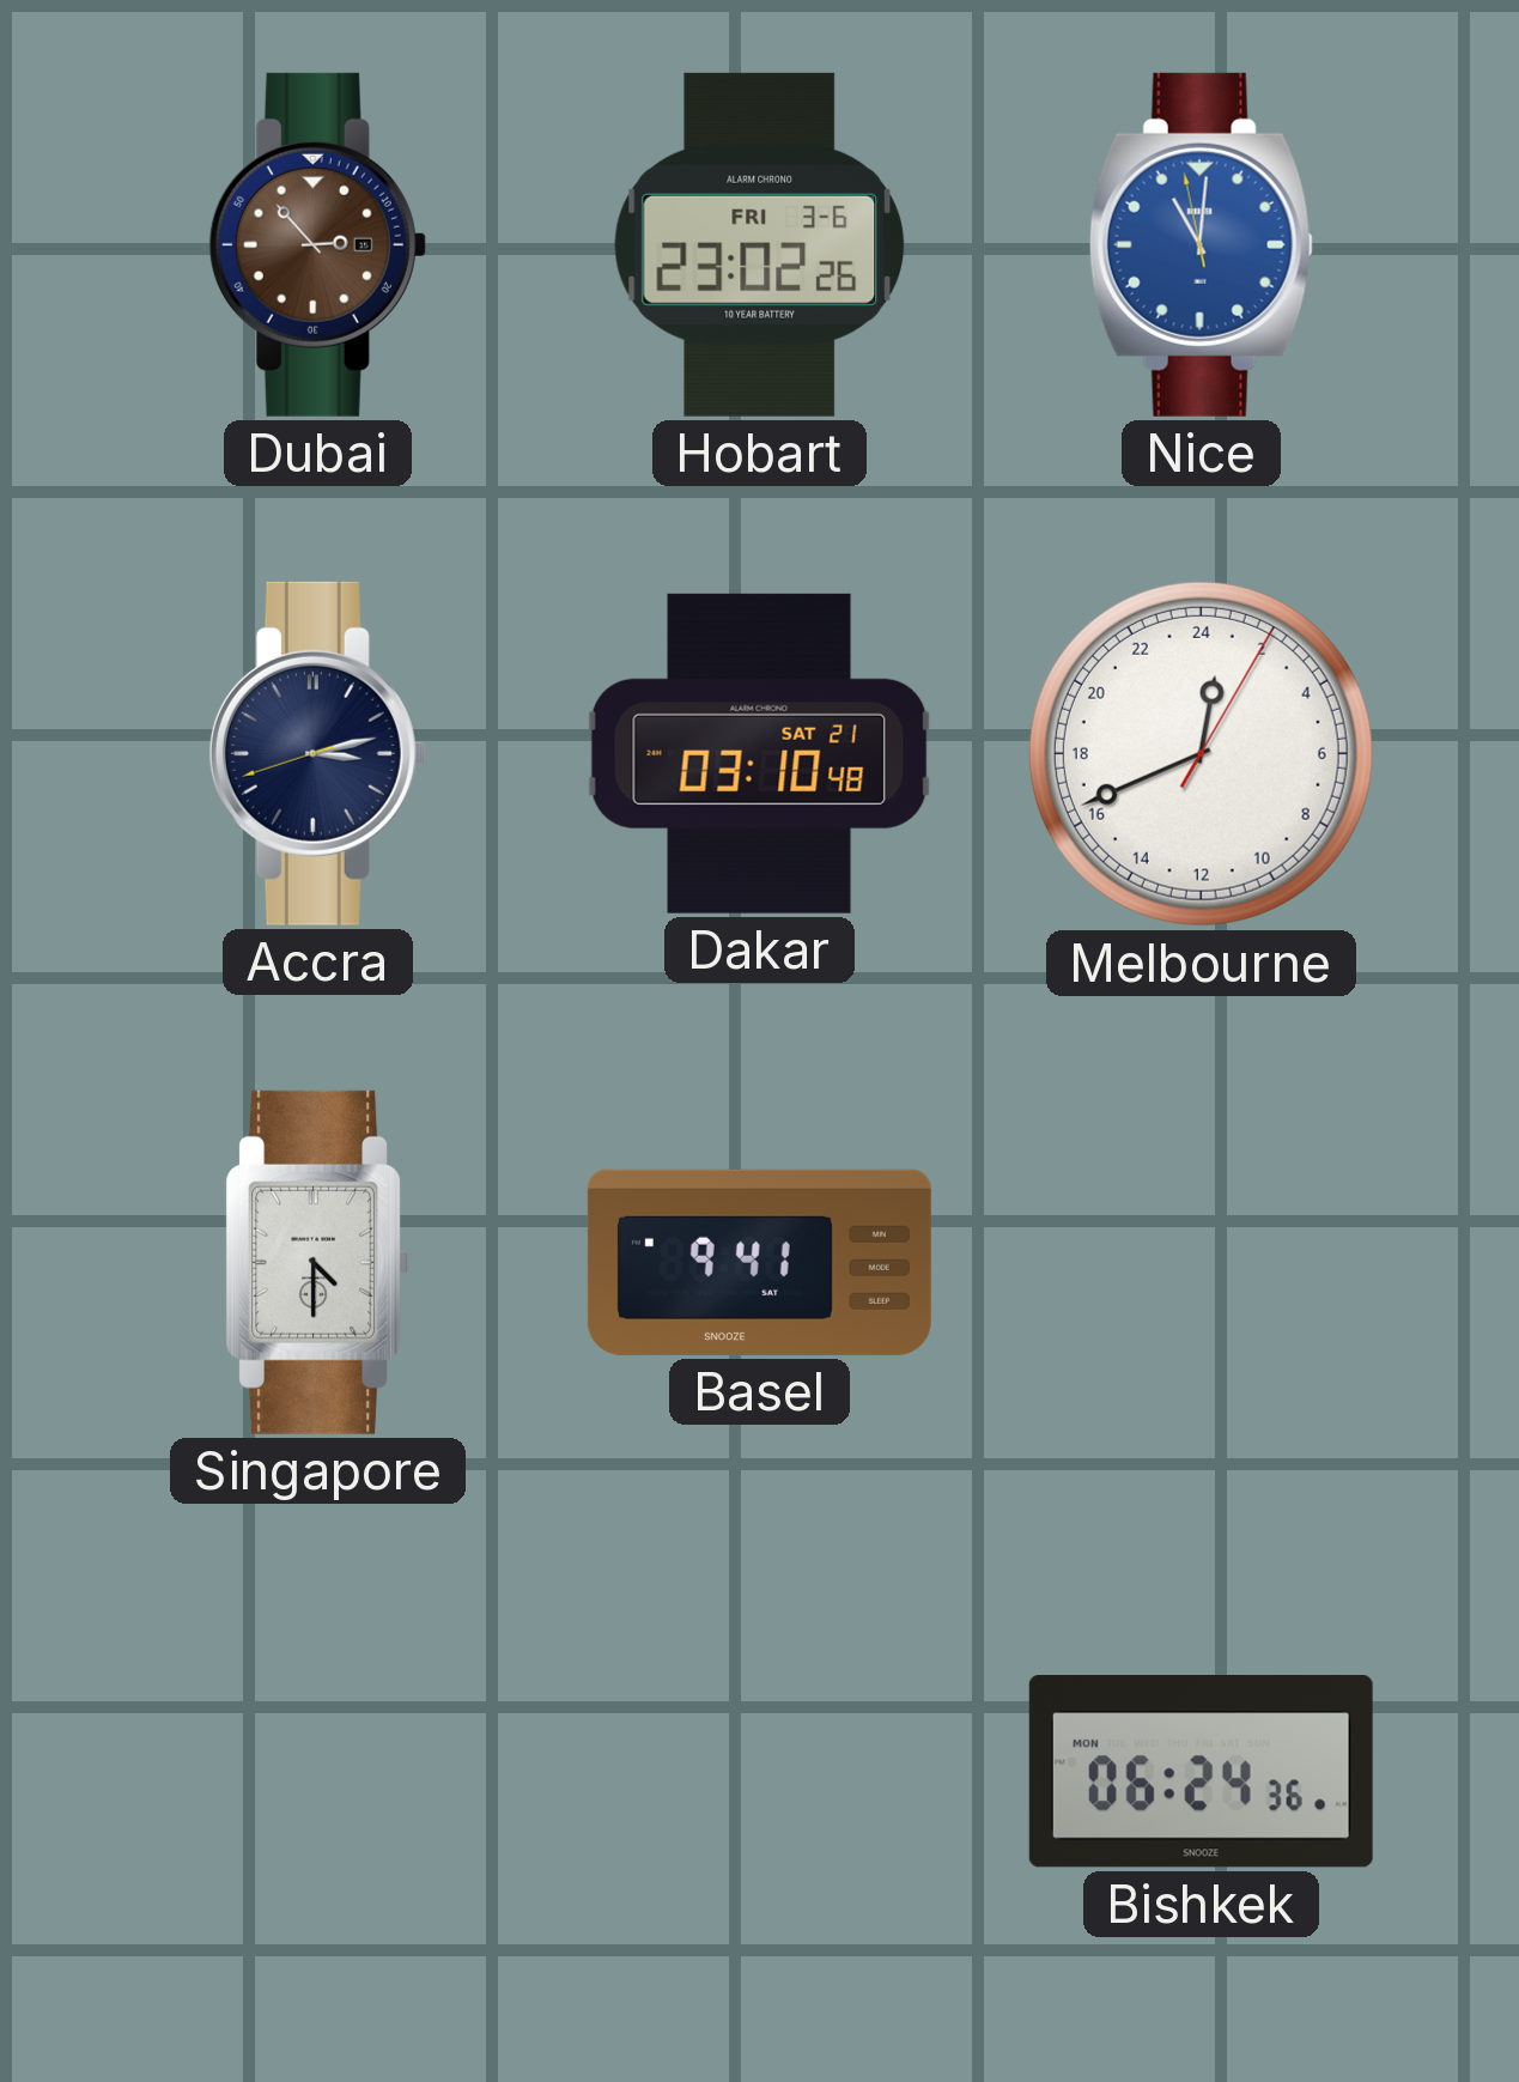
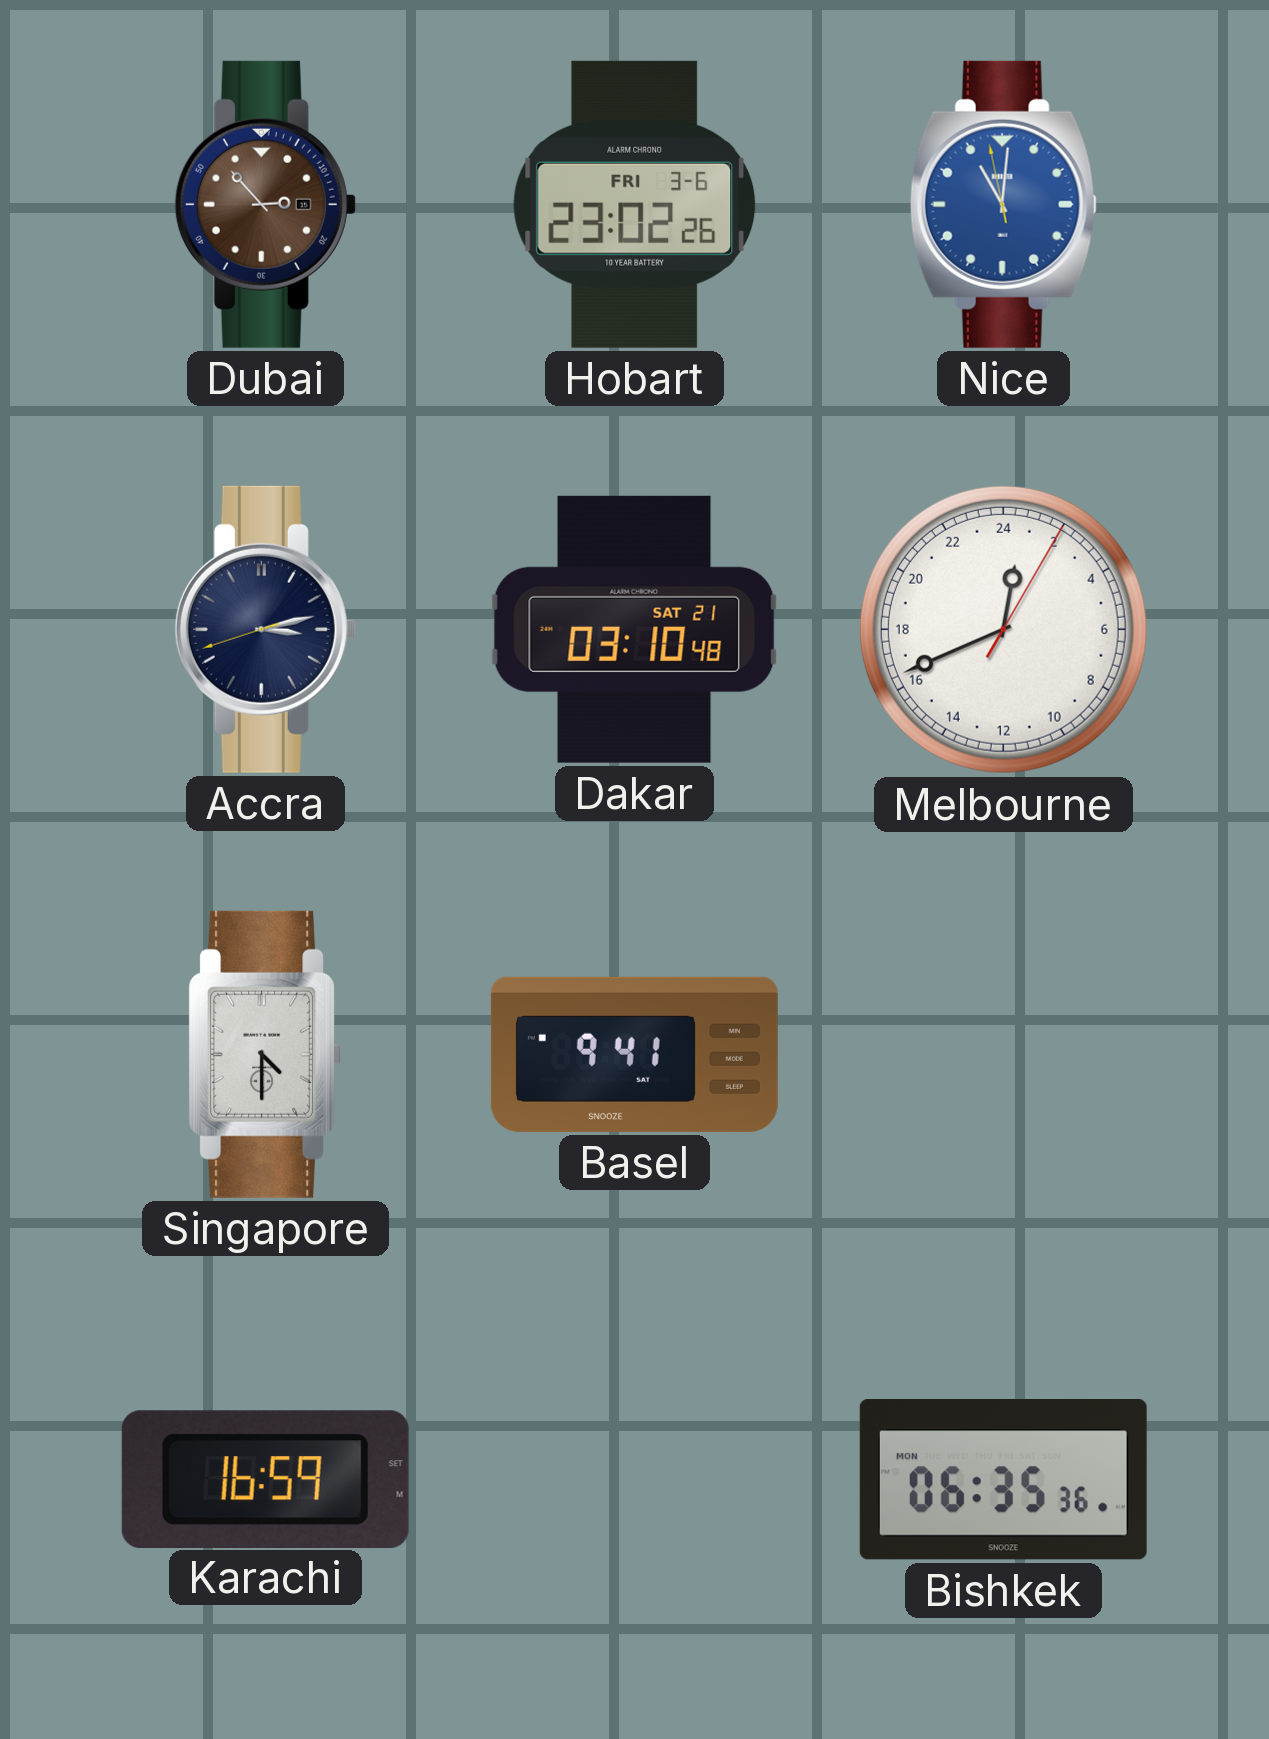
Karachi: none -> 16:59 (265, 1479)
Bishkek: 06:24 -> 06:35 (1003, 1480)
